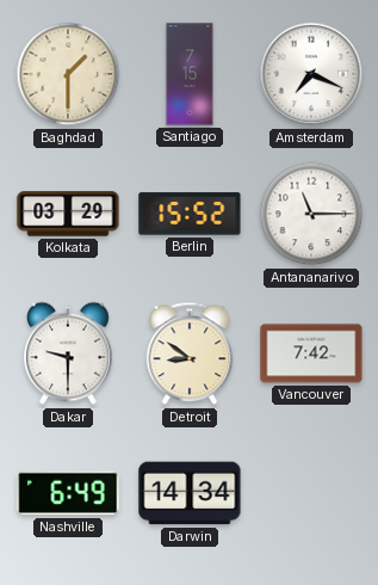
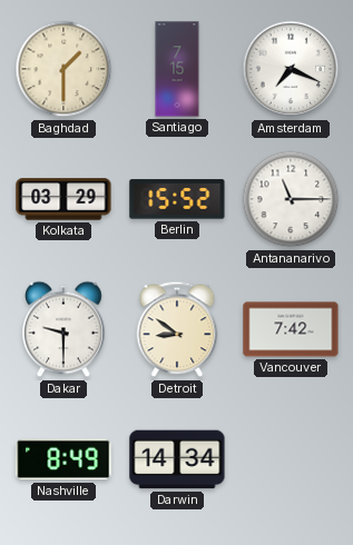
Nashville: 6:49 -> 8:49 (63, 459)
